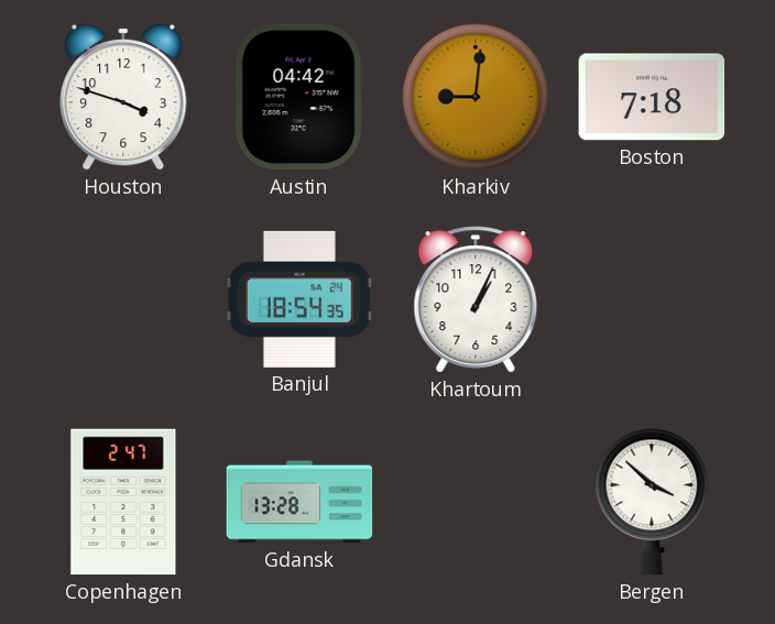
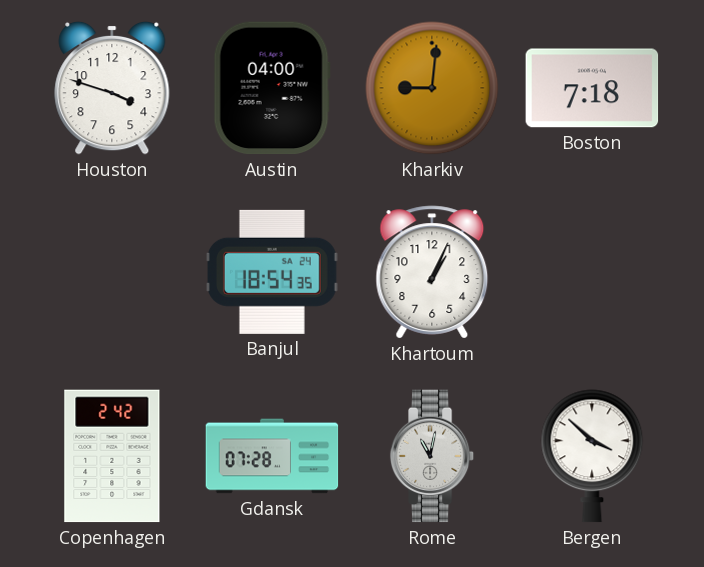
Austin: 04:42 -> 04:00 (272, 88)
Copenhagen: 2:47 -> 2:42 (112, 456)
Gdansk: 13:28 -> 07:28 (272, 456)
Rome: none -> 11:02 (432, 456)
